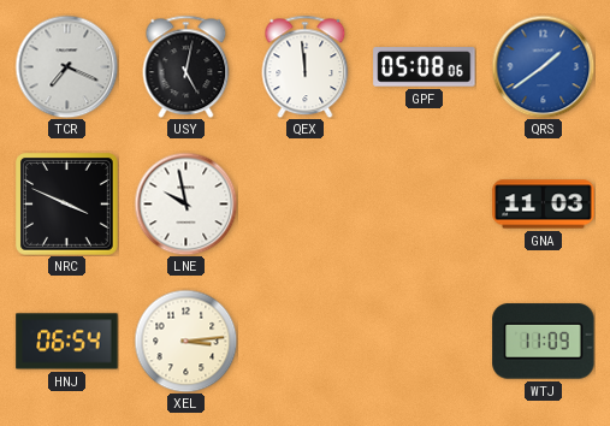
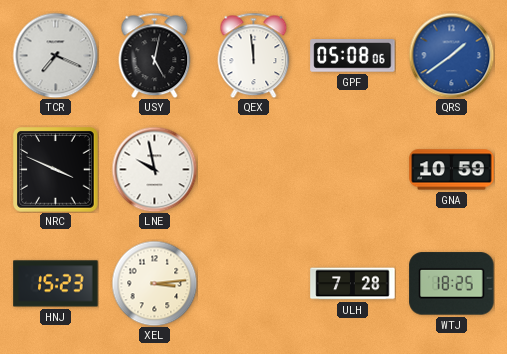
GNA: 11:03 -> 10:59 (452, 170)
HNJ: 06:54 -> 15:23 (56, 284)
ULH: none -> 7:28 (353, 284)
WTJ: 11:09 -> 18:25 (452, 284)
